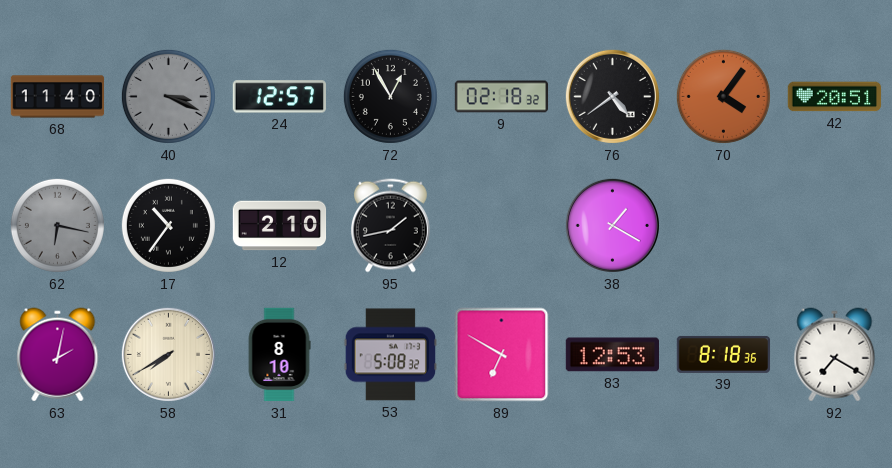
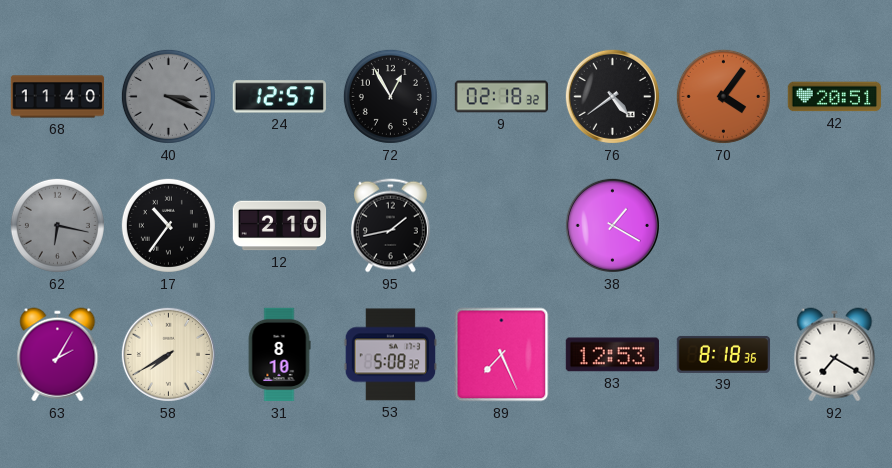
63: 2:02 -> 2:05 (58, 355)
89: 6:50 -> 7:26 (502, 355)
